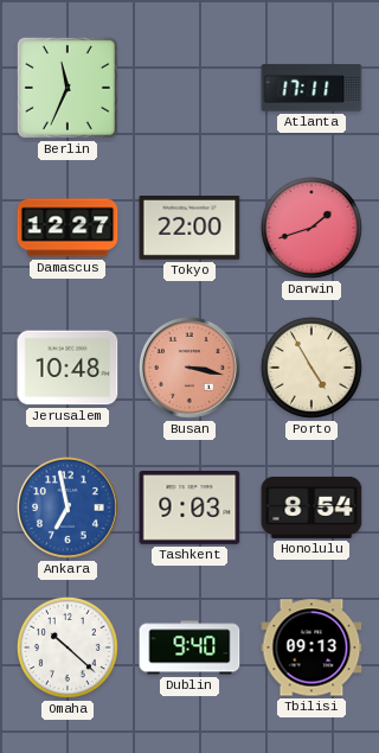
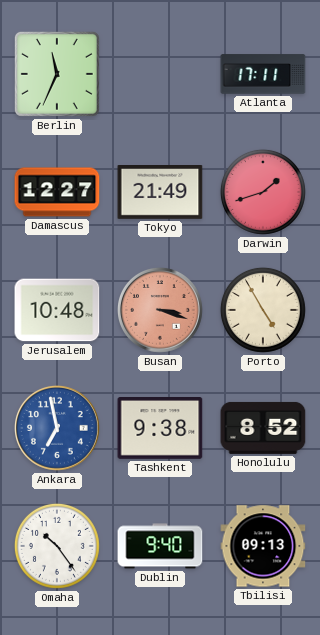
Tokyo: 22:00 -> 21:49 (160, 193)
Busan: 3:17 -> 3:18 (161, 311)
Tashkent: 9:03 -> 9:38 (160, 429)
Honolulu: 8:54 -> 8:52 (263, 428)
Omaha: 10:22 -> 10:24 (57, 546)
